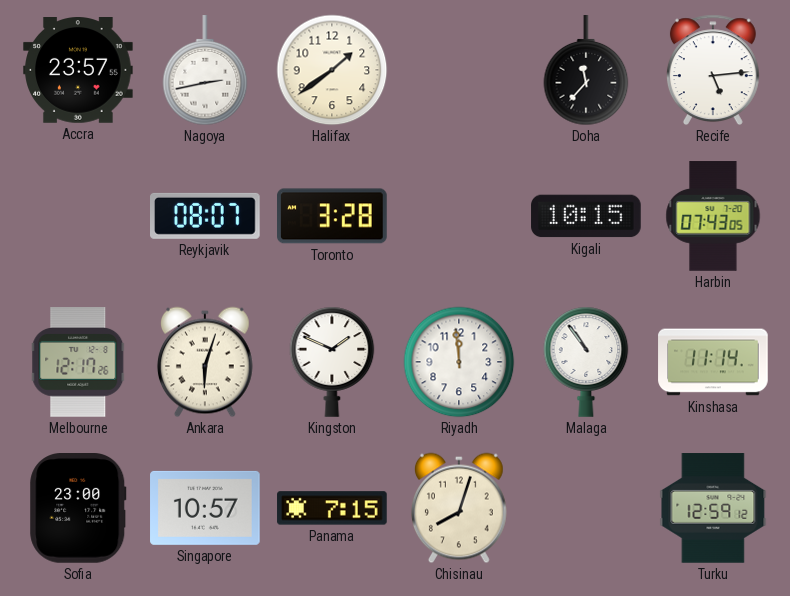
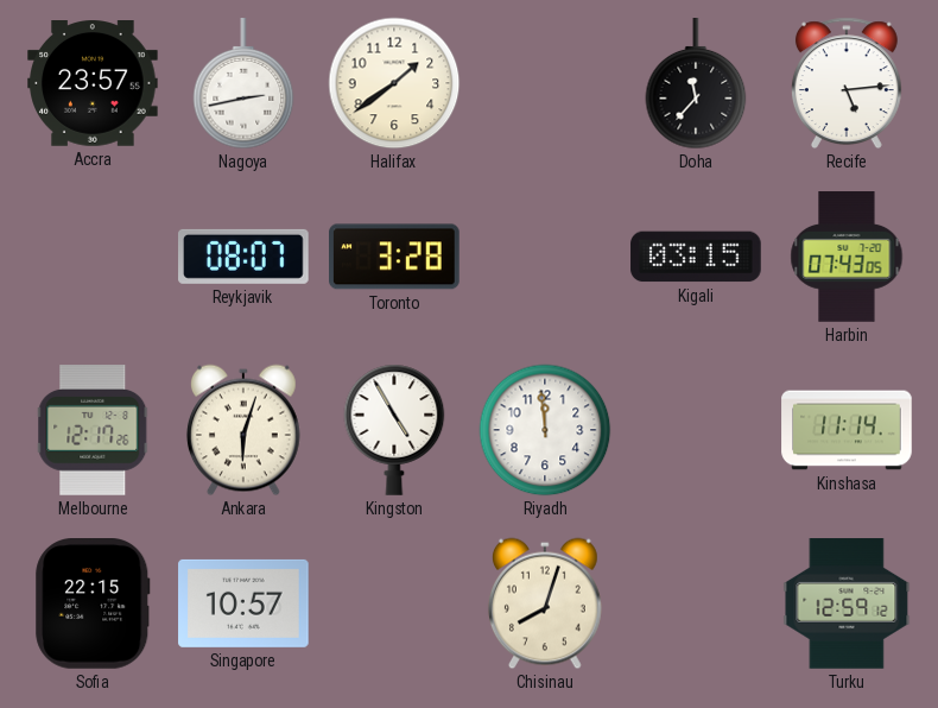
Kigali: 10:15 -> 03:15 (696, 257)
Kingston: 1:49 -> 4:55 (394, 430)
Malaga: 10:54 -> none (586, 362)
Sofia: 23:00 -> 22:15 (93, 603)
Panama: 7:15 -> none (332, 508)
